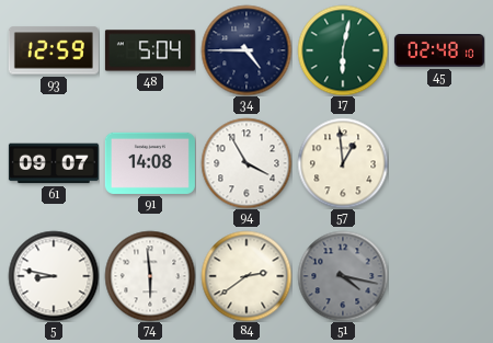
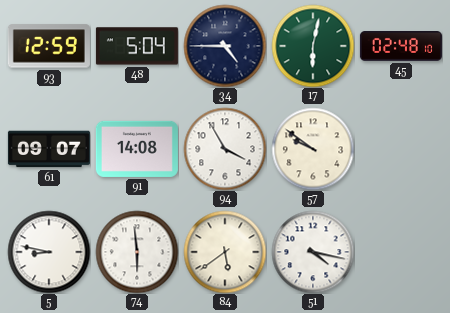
57: 12:59 -> 9:51 (313, 149)
84: 2:39 -> 5:39 (225, 252)
51 dial: grey -> white (313, 252)
